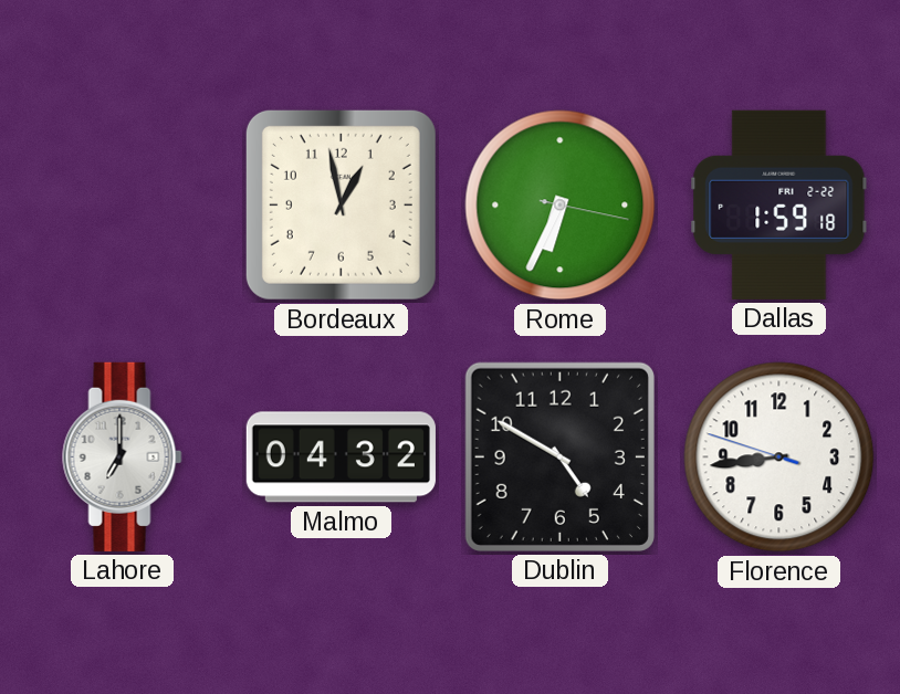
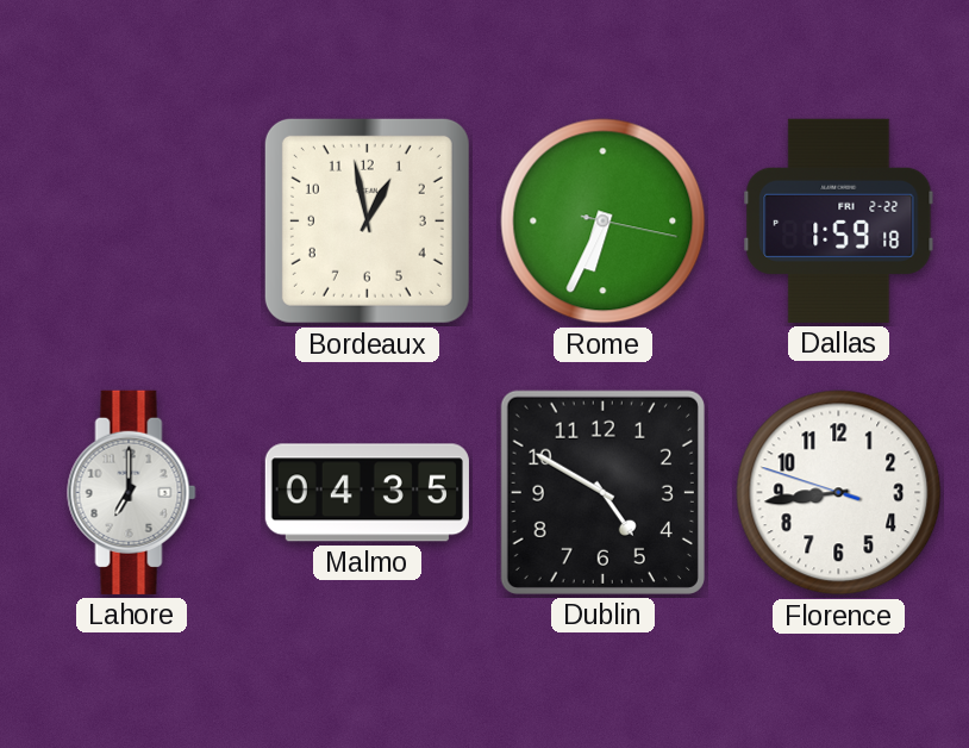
Malmo: 04:32 -> 04:35 (367, 493)
